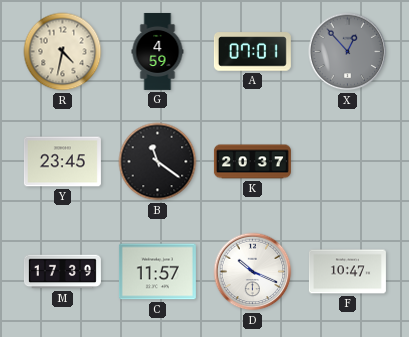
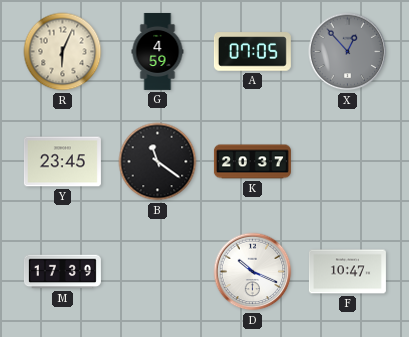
R: 4:32 -> 6:04 (63, 52)
A: 07:01 -> 07:05 (252, 52)
C: 11:57 -> none (157, 272)
